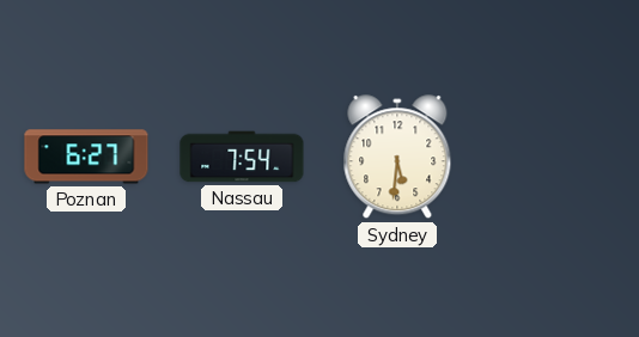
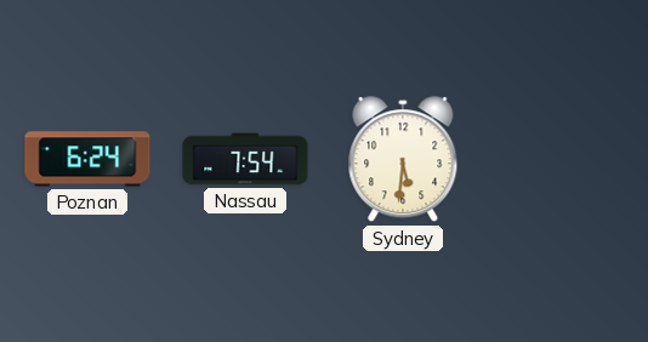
Poznan: 6:27 -> 6:24 (87, 159)
